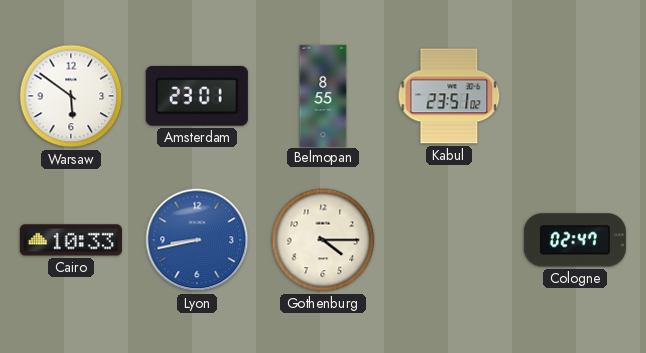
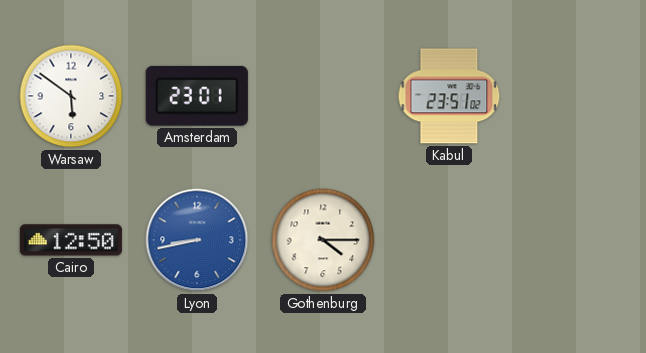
Belmopan: 8:55 -> none (323, 95)
Cairo: 10:33 -> 12:50 (71, 240)
Cologne: 02:47 -> none (575, 240)
